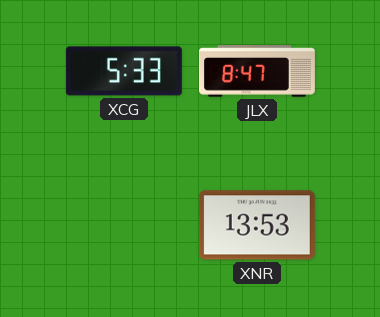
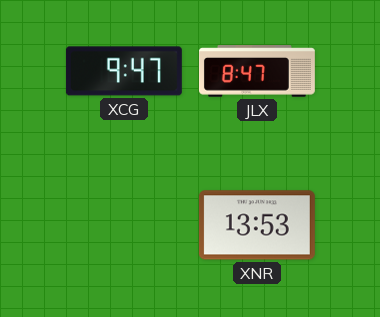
XCG: 5:33 -> 9:47 (124, 71)
